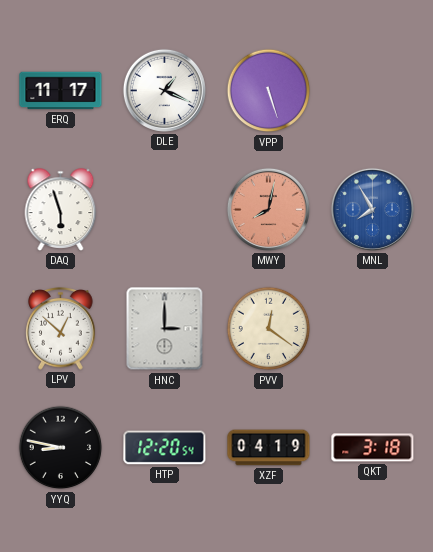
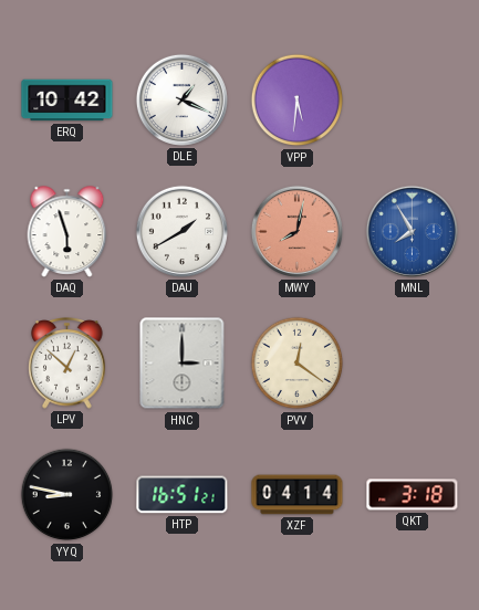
ERQ: 11:17 -> 10:42 (67, 101)
VPP: 5:27 -> 5:31 (298, 101)
DAU: none -> 1:40 (181, 231)
HTP: 12:20 -> 16:51 (183, 495)
XZF: 04:19 -> 04:14 (298, 495)
